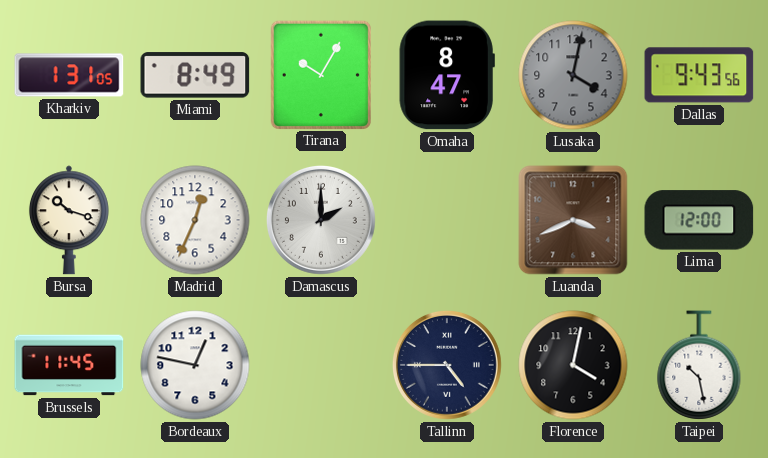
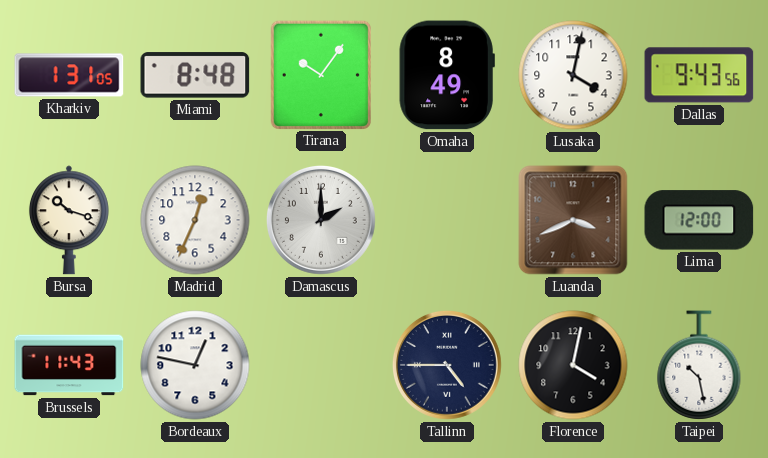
Miami: 8:49 -> 8:48 (195, 75)
Tirana: 10:05 -> 10:06 (321, 74)
Omaha: 8:47 -> 8:49 (447, 75)
Lusaka dial: grey -> white (573, 75)
Brussels: 11:45 -> 11:43 (69, 365)
